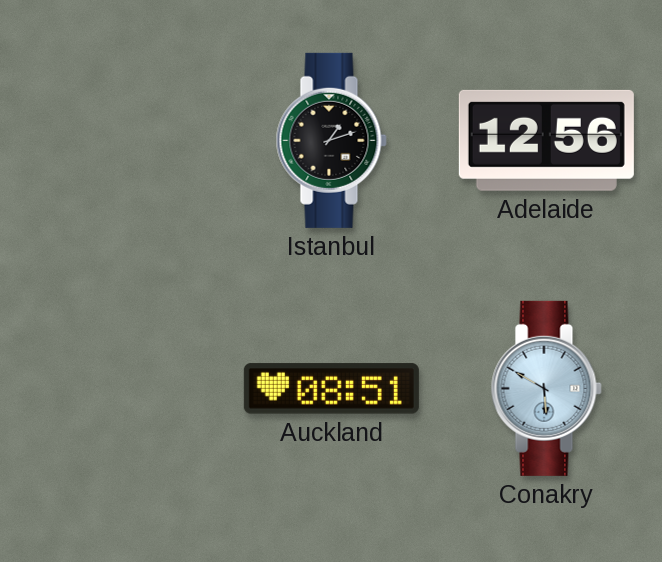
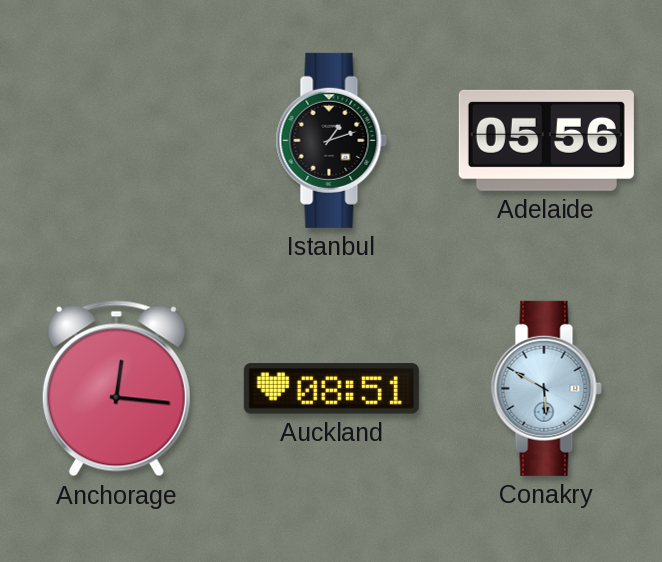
Adelaide: 12:56 -> 05:56 (546, 140)
Anchorage: none -> 12:16 (116, 389)
